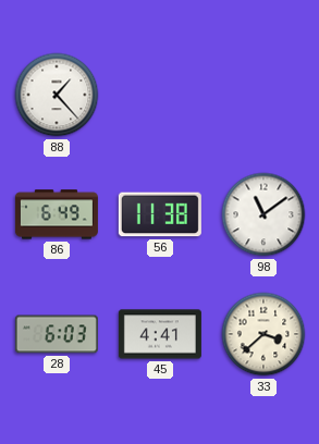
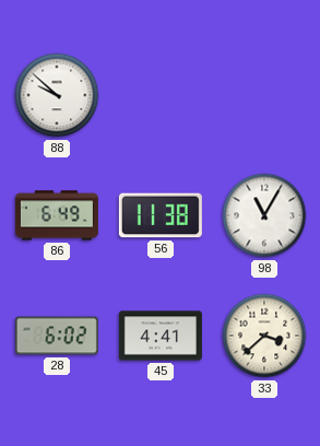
88: 1:23 -> 9:52 (57, 95)
98: 11:09 -> 11:05 (264, 215)
28: 6:03 -> 6:02 (57, 336)
